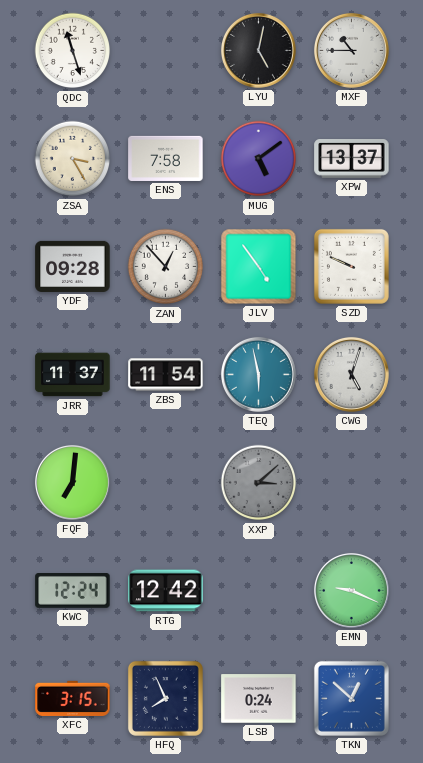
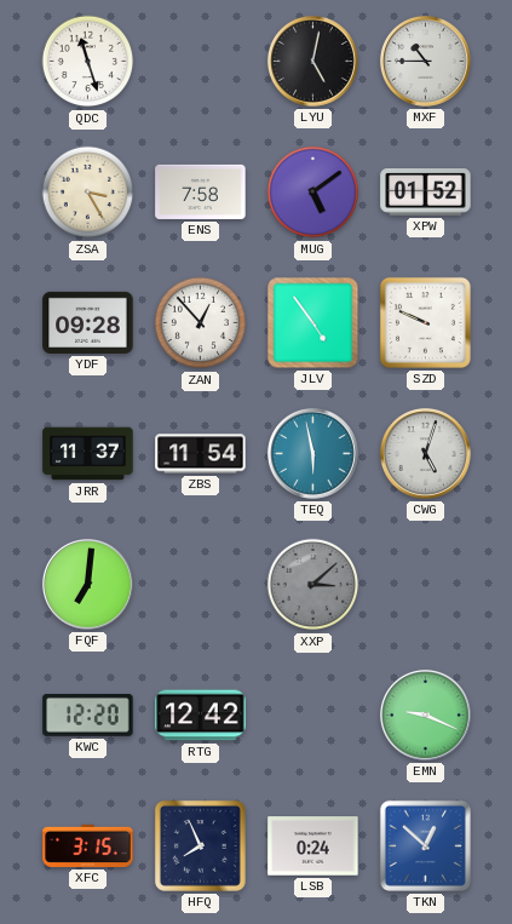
XPW: 13:37 -> 01:52 (426, 193)
KWC: 12:24 -> 12:20 (88, 716)
